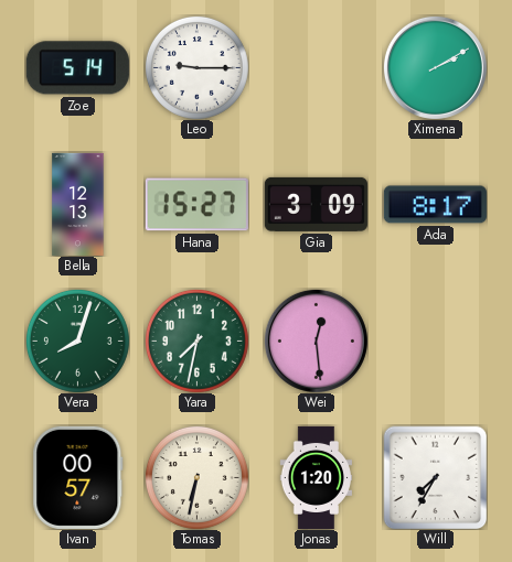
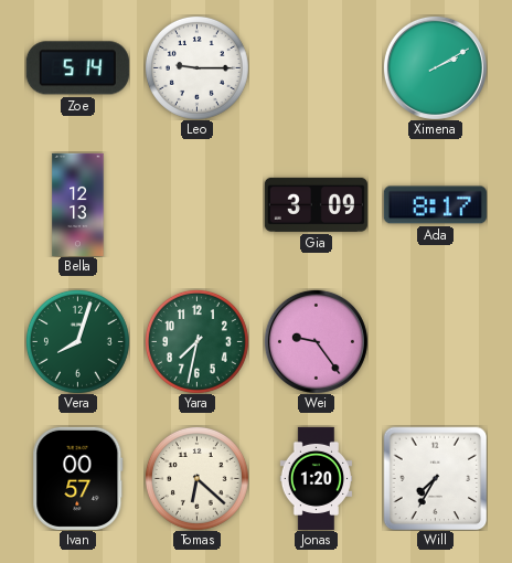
Hana: 15:27 -> none (196, 205)
Wei: 12:29 -> 9:24 (316, 341)
Tomas: 6:32 -> 6:22 (196, 478)
